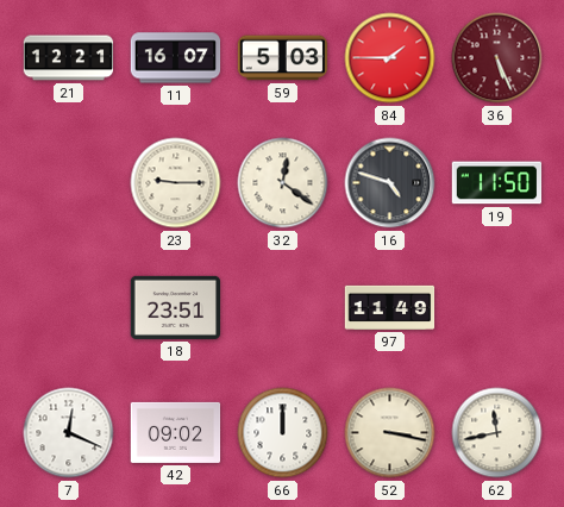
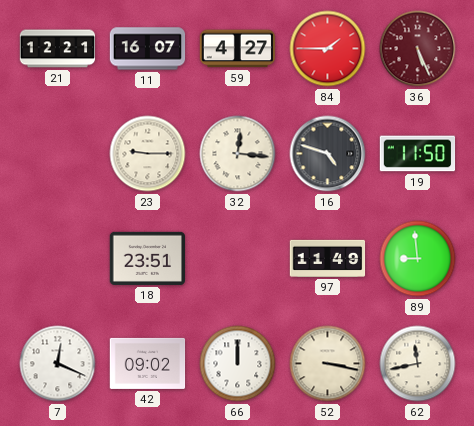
59: 5:03 -> 4:27 (238, 49)
32: 12:21 -> 12:16 (238, 154)
89: none -> 8:59 (418, 259)
